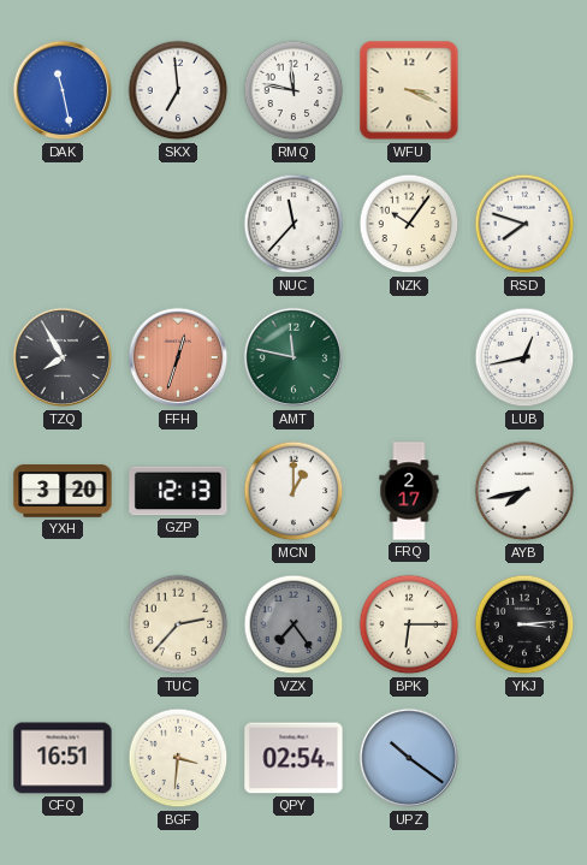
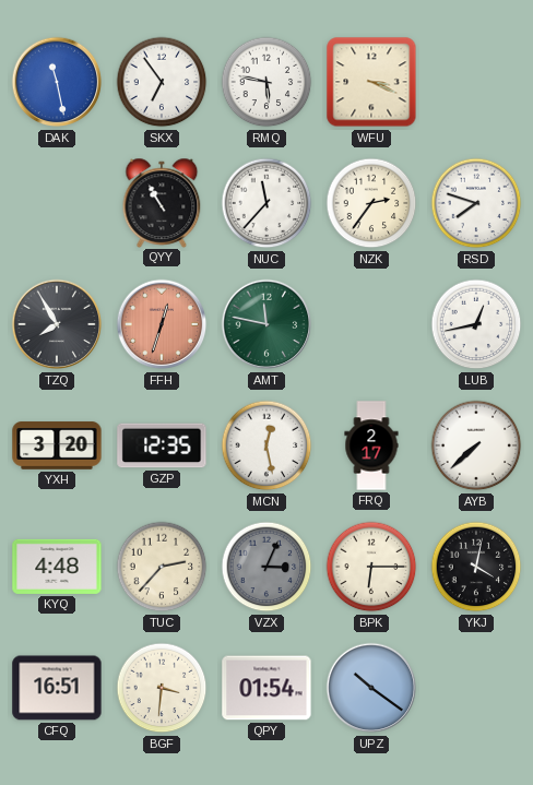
SKX: 6:59 -> 6:54 (162, 82)
RMQ: 11:47 -> 5:47 (266, 82)
QYY: none -> 10:55 (162, 202)
NZK: 10:06 -> 2:36 (371, 203)
GZP: 12:13 -> 12:35 (162, 445)
MCN: 1:00 -> 12:28 (266, 445)
AYB: 7:43 -> 7:38 (476, 445)
KYQ: none -> 4:48 (57, 567)
VZX: 7:24 -> 3:04 (266, 567)
YKJ: 3:14 -> 4:02 (476, 567)
QPY: 02:54 -> 01:54 (266, 688)
